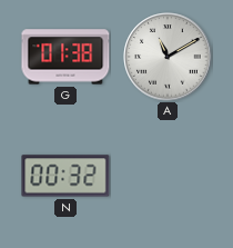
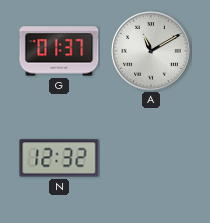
G: 01:38 -> 01:37 (59, 51)
N: 00:32 -> 12:32 (59, 158)
